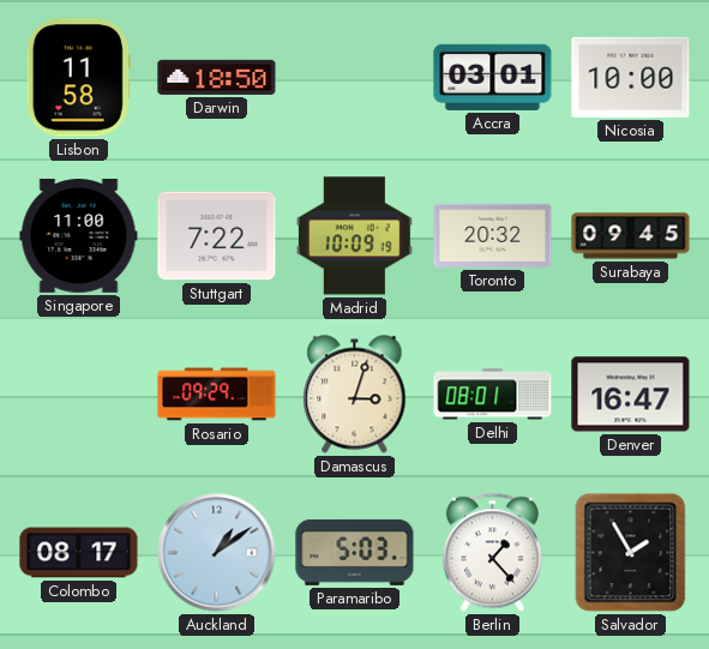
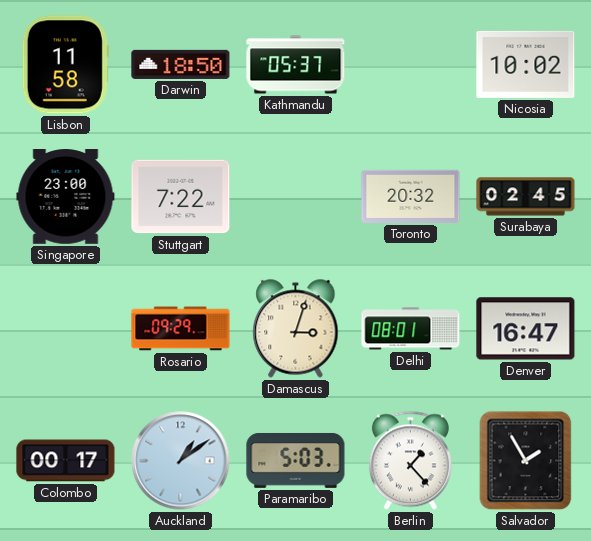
Kathmandu: none -> 05:37 (296, 65)
Accra: 03:01 -> none (493, 77)
Nicosia: 10:00 -> 10:02 (526, 64)
Singapore: 11:00 -> 23:00 (66, 197)
Madrid: 10:09 -> none (354, 236)
Surabaya: 09:45 -> 02:45 (526, 197)
Colombo: 08:17 -> 00:17 (66, 461)
